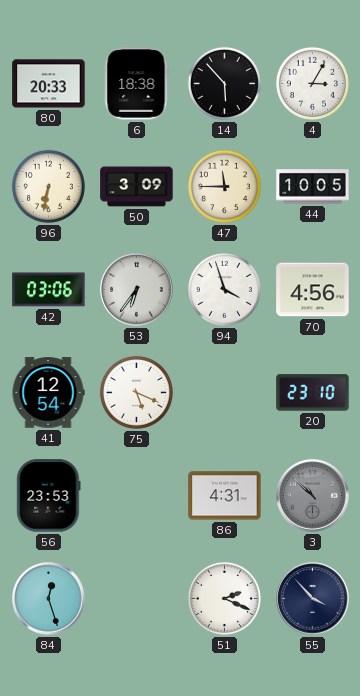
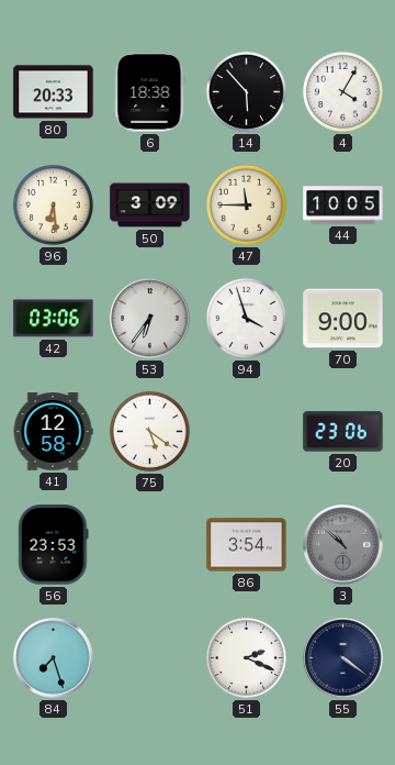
4: 3:05 -> 4:05 (342, 91)
96: 6:32 -> 6:29 (53, 204)
70: 4:56 -> 9:00 (343, 319)
41: 12:54 -> 12:58 (53, 432)
75: 5:19 -> 5:21 (149, 431)
20: 23:10 -> 23:06 (343, 432)
86: 4:31 -> 3:54 (247, 545)
84: 12:27 -> 7:27 (54, 658)
55: 3:53 -> 4:21 (343, 658)
